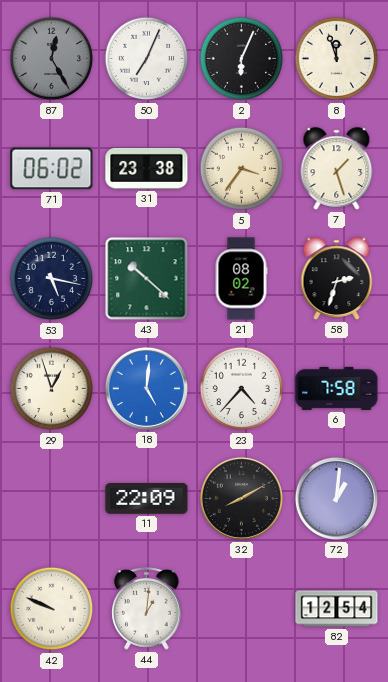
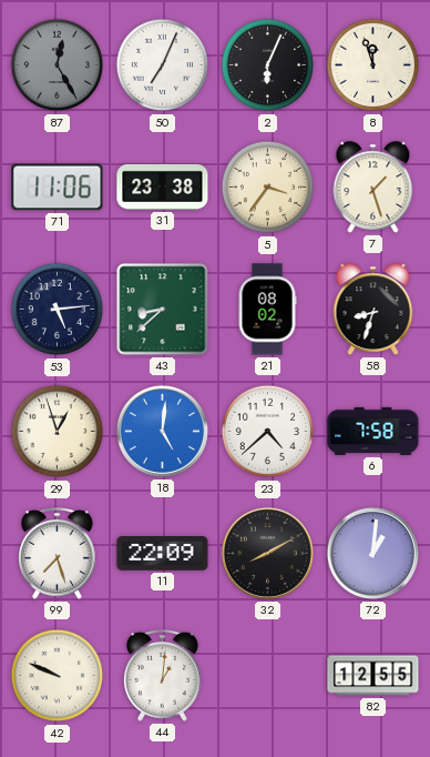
71: 06:02 -> 11:06 (58, 188)
53: 5:17 -> 5:14 (58, 310)
43: 10:22 -> 8:38 (163, 310)
58: 2:33 -> 8:33 (373, 310)
23: 4:37 -> 4:38 (268, 432)
99: none -> 7:27 (58, 554)
82: 12:54 -> 12:55 (373, 676)
